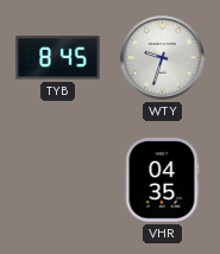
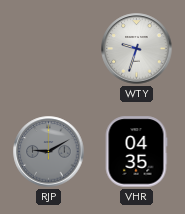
TYB: 8:45 -> none (58, 58)
RJP: none -> 9:10 (49, 152)
